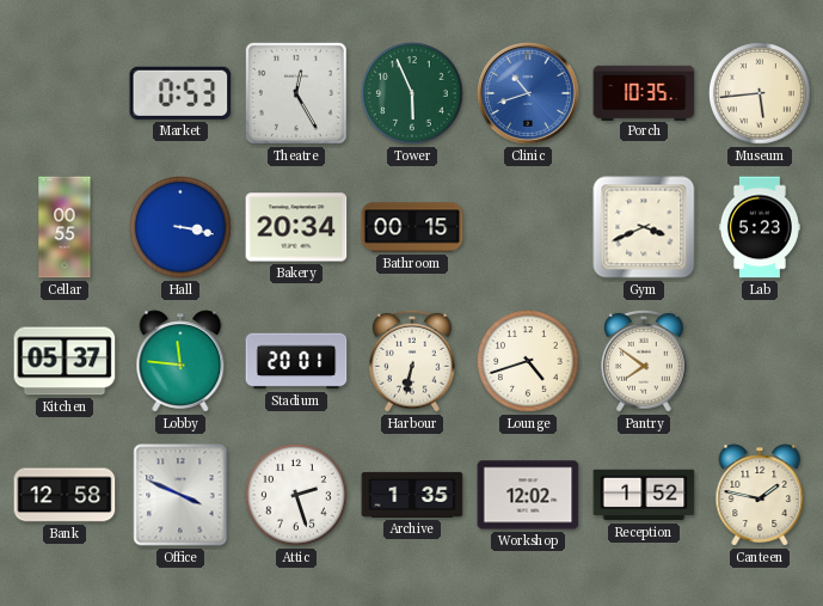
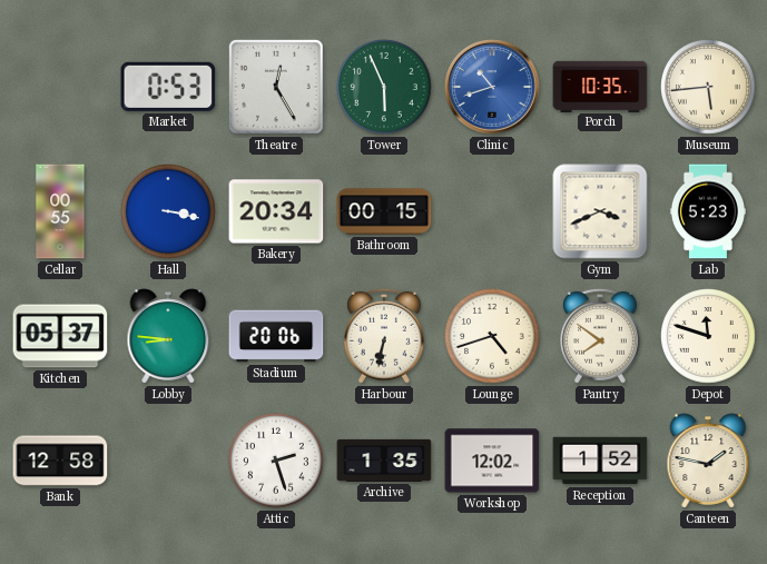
Lobby: 11:46 -> 8:46 (168, 336)
Stadium: 20:01 -> 20:06 (276, 336)
Depot: none -> 11:48 (709, 337)
Office: 3:49 -> none (180, 495)
